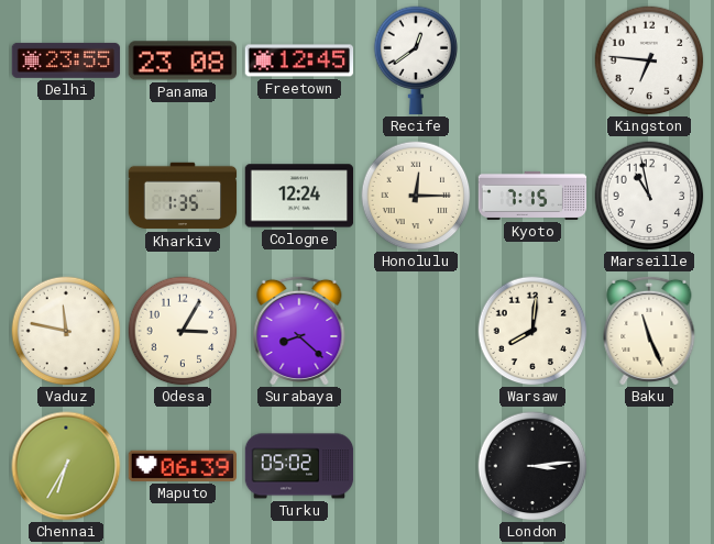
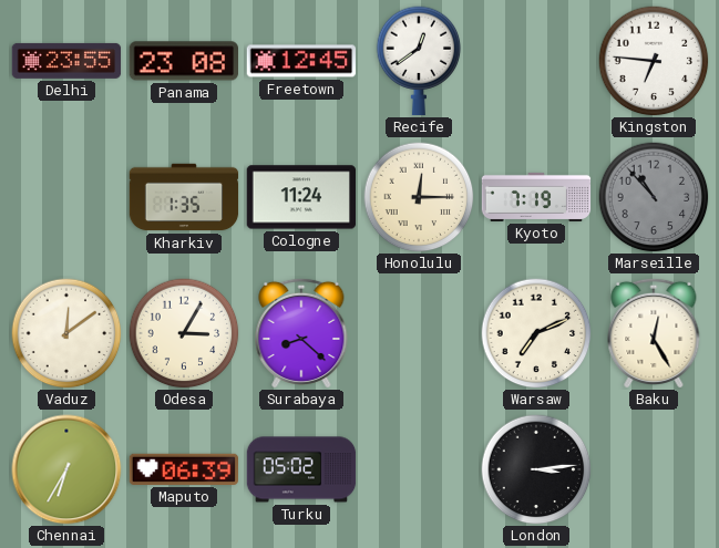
Cologne: 12:24 -> 11:24 (301, 197)
Kyoto: 7:15 -> 7:19 (536, 197)
Marseille: 10:58 -> 10:53 (654, 197)
Marseille dial: white -> grey (654, 197)
Vaduz: 11:47 -> 12:09 (66, 333)
Warsaw: 8:01 -> 7:11 (536, 333)
Baku: 11:26 -> 12:25 (654, 332)
